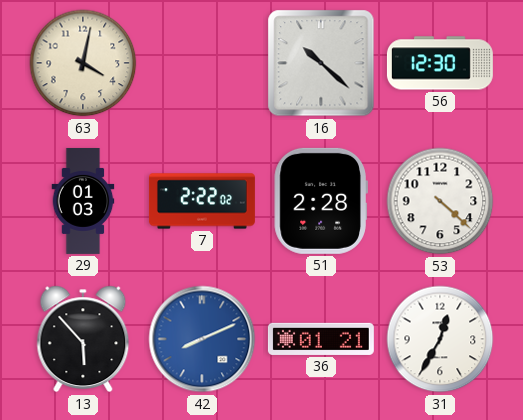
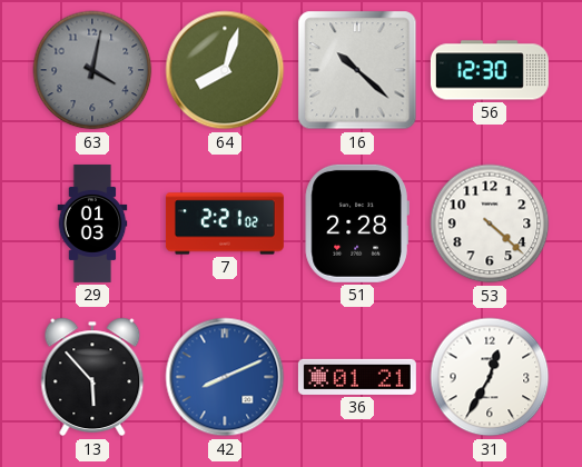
63 dial: cream -> grey (92, 70)
64: none -> 8:03 (225, 70)
7: 2:22 -> 2:21 (225, 223)
